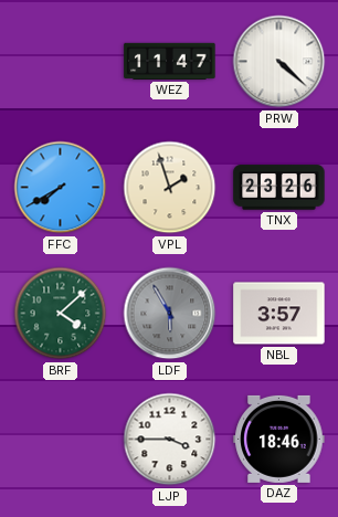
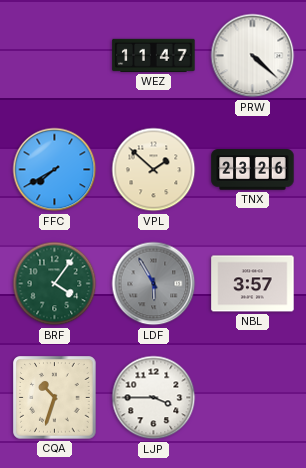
VPL: 1:57 -> 1:52 (154, 170)
BRF: 4:08 -> 4:06 (55, 284)
CQA: none -> 10:33 (55, 398)
DAZ: 18:46 -> none (279, 439)
